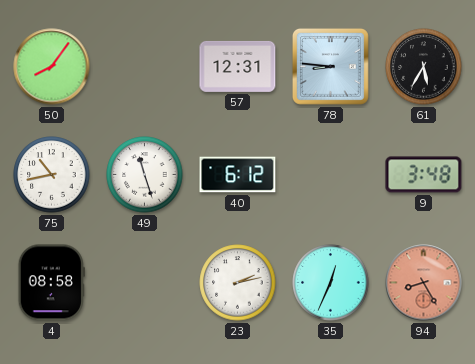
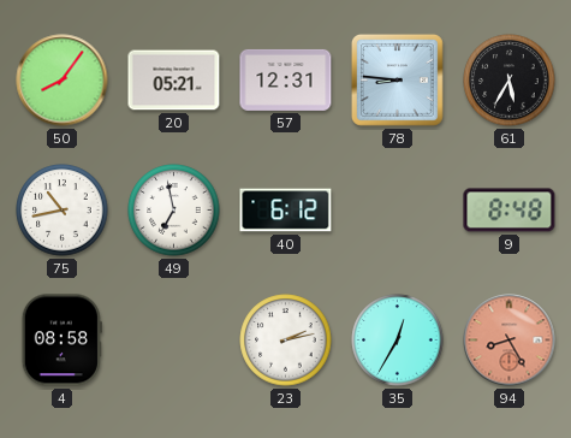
20: none -> 05:21 (174, 81)
49: 11:27 -> 6:58 (174, 211)
9: 3:48 -> 8:48 (510, 211)
35: 12:34 -> 12:35 (398, 341)
